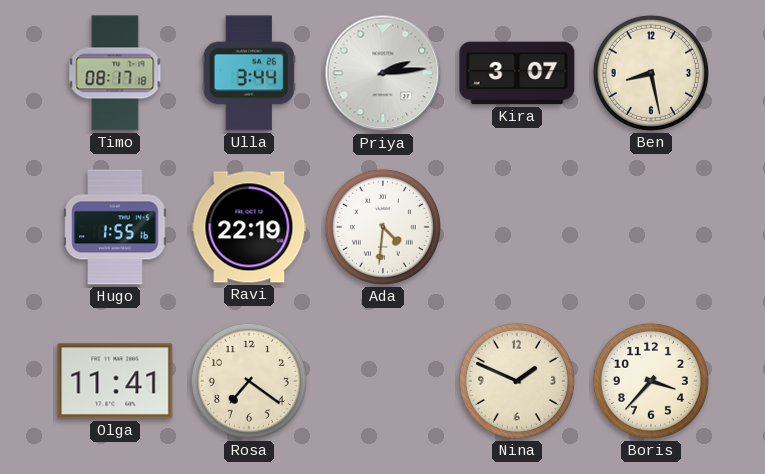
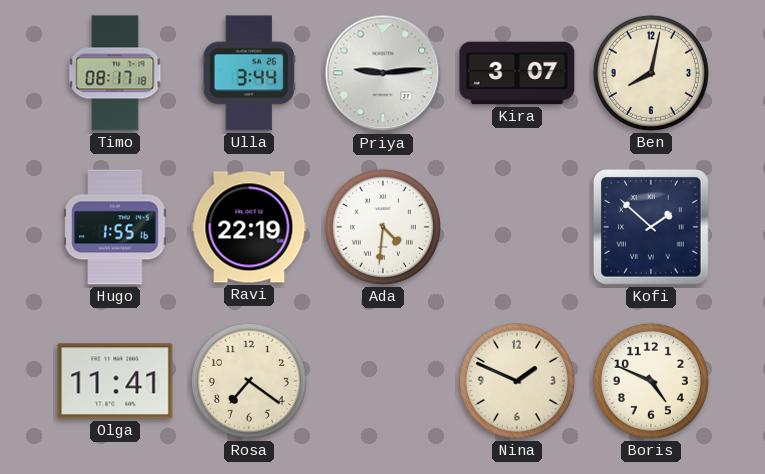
Priya: 2:14 -> 9:14 (383, 73)
Ben: 8:28 -> 8:02 (651, 73)
Kofi: none -> 1:52 (652, 228)
Boris: 3:37 -> 4:49 (651, 381)
